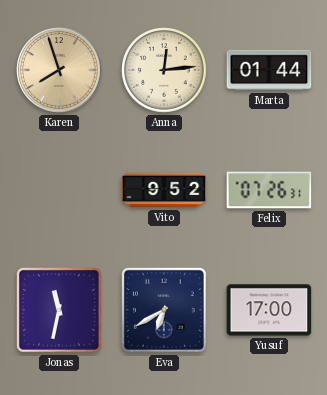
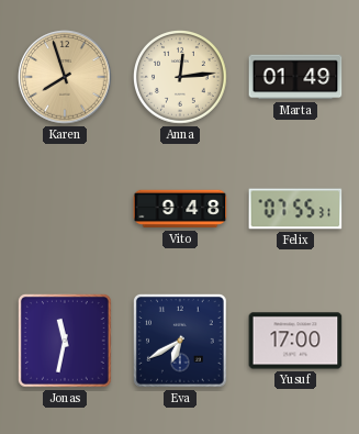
Marta: 01:44 -> 01:49 (295, 77)
Vito: 9:52 -> 9:48 (180, 209)
Felix: 07:26 -> 07:55 (295, 209)
